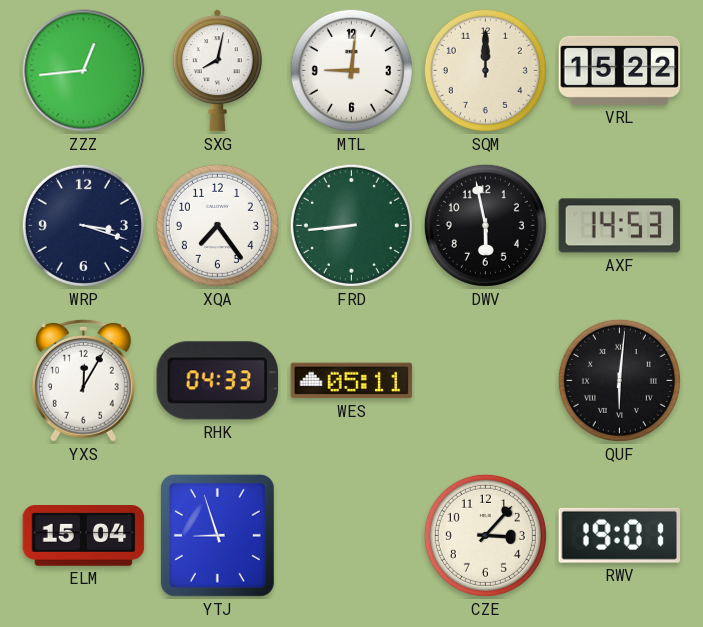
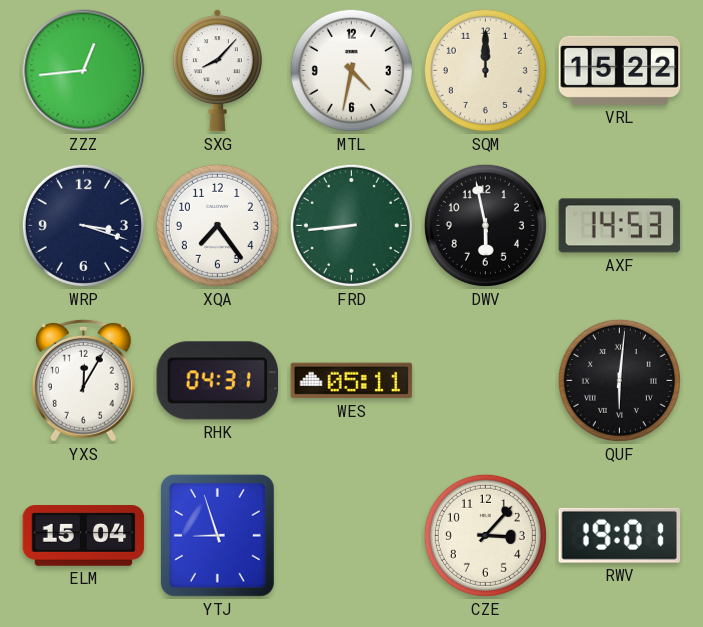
SXG: 8:02 -> 8:07 (217, 71)
MTL: 9:01 -> 4:32 (351, 70)
RHK: 04:33 -> 04:31 (218, 381)
